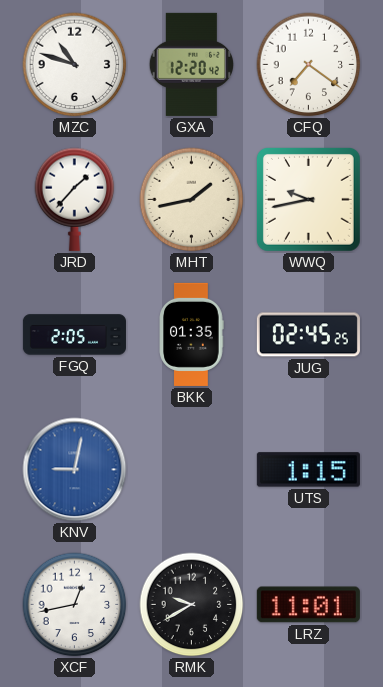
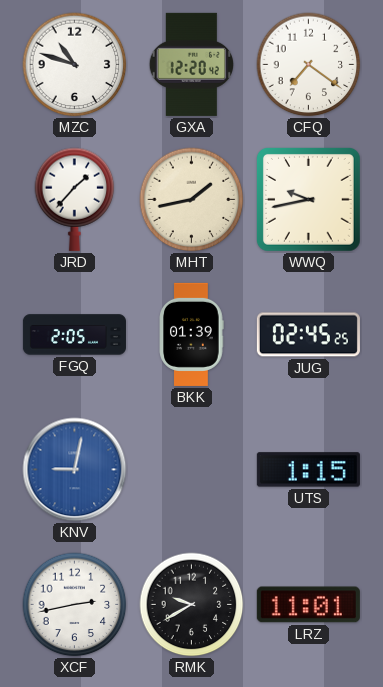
BKK: 01:35 -> 01:39 (191, 334)
XCF: 12:43 -> 2:43 (75, 605)
